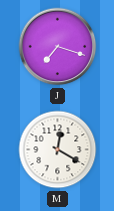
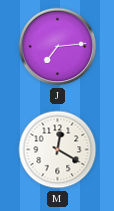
J: 7:18 -> 7:14 (58, 47)
